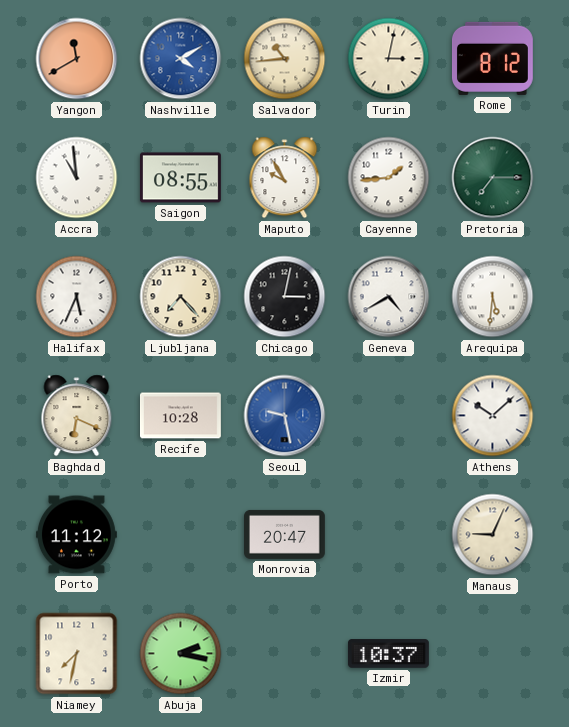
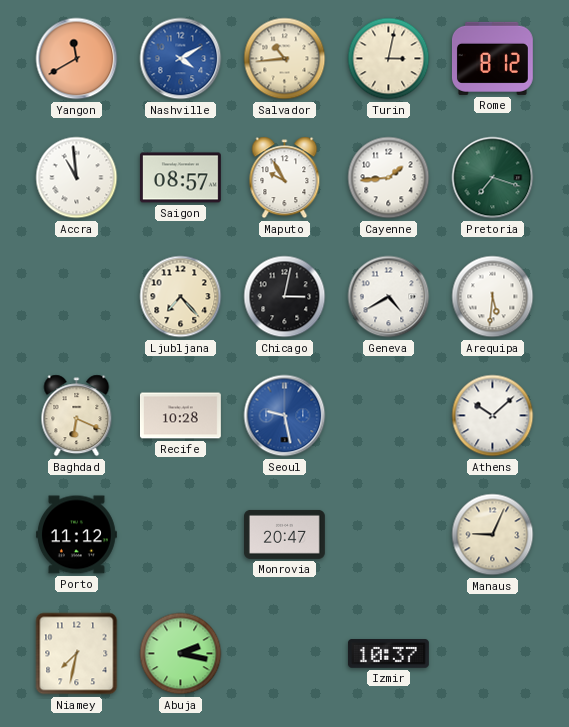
Saigon: 08:55 -> 08:57 (181, 178)
Pretoria: 7:15 -> 7:18 (493, 178)
Halifax: 5:34 -> none (77, 297)
